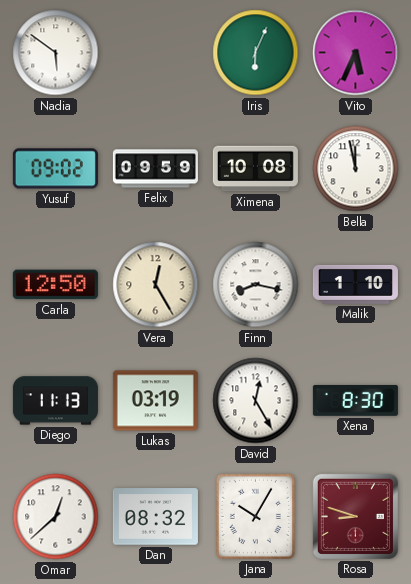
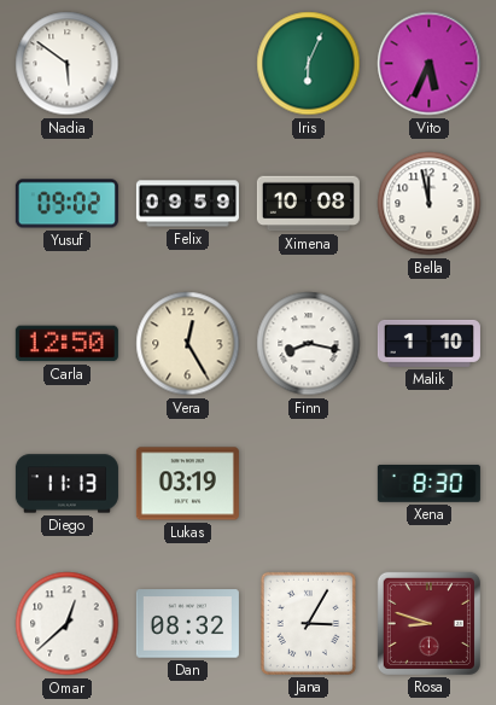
David: 12:25 -> none (256, 401)
Jana: 10:05 -> 3:05 (308, 623)
